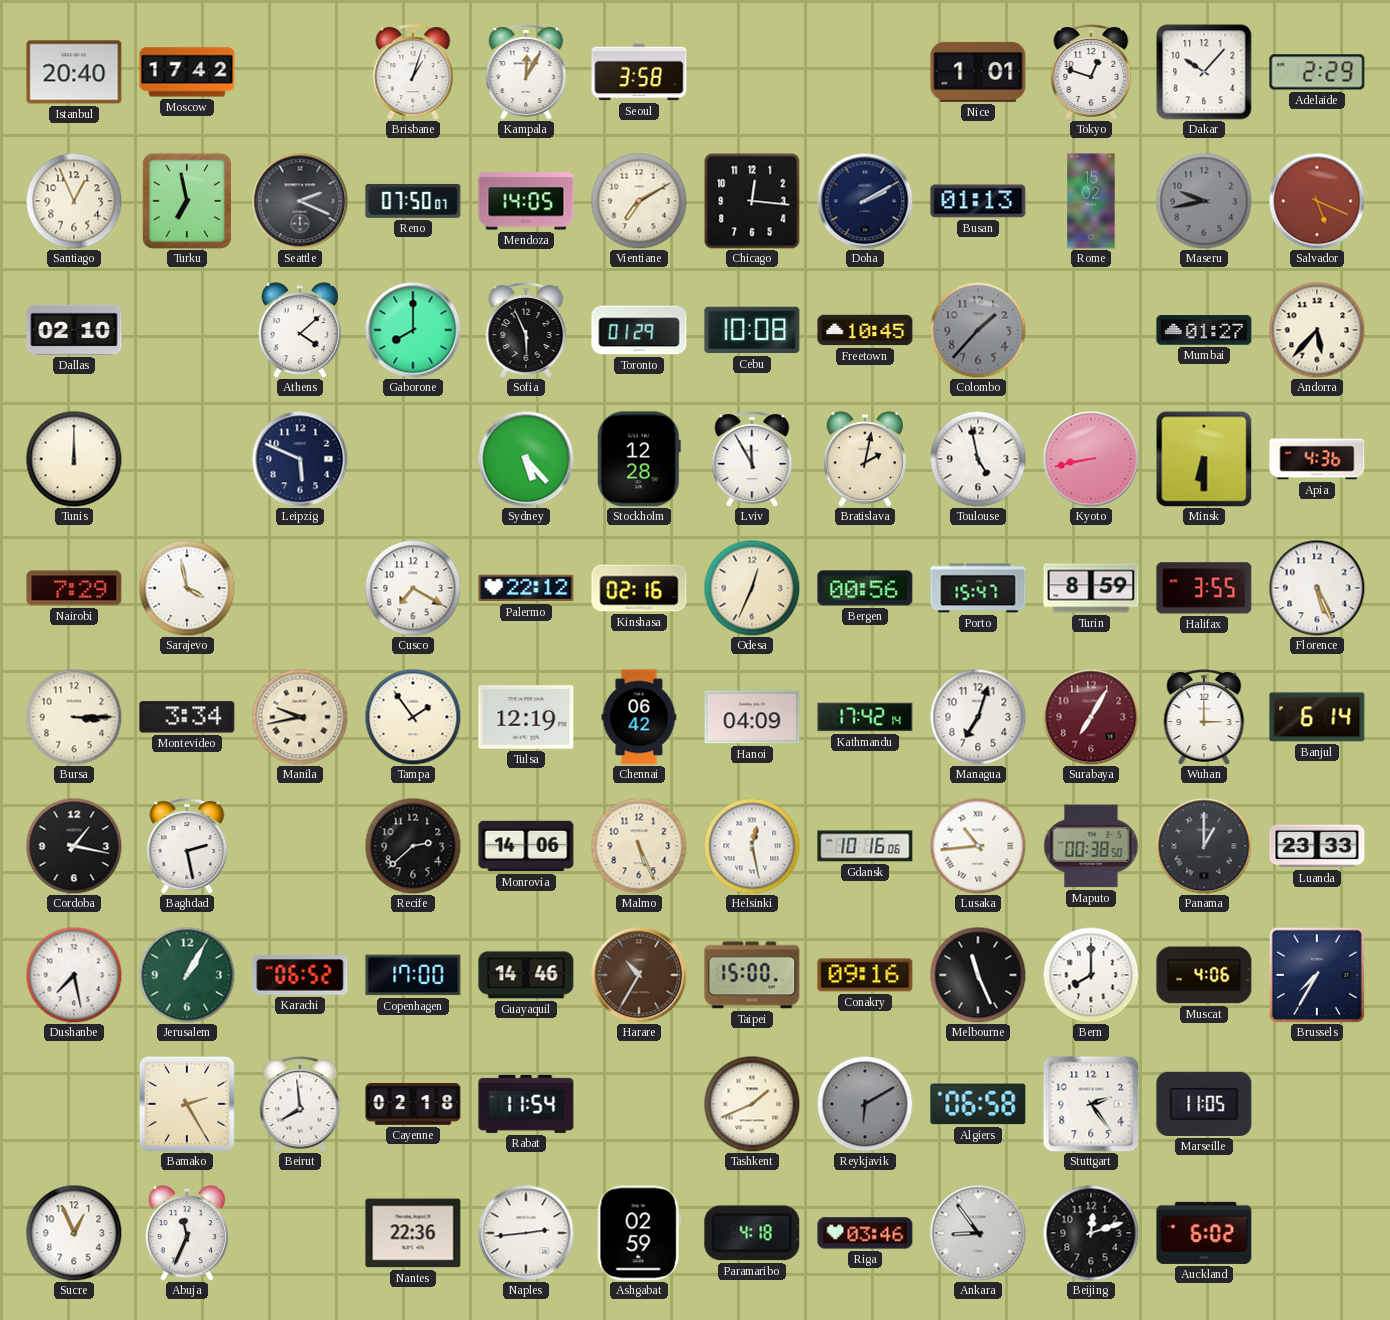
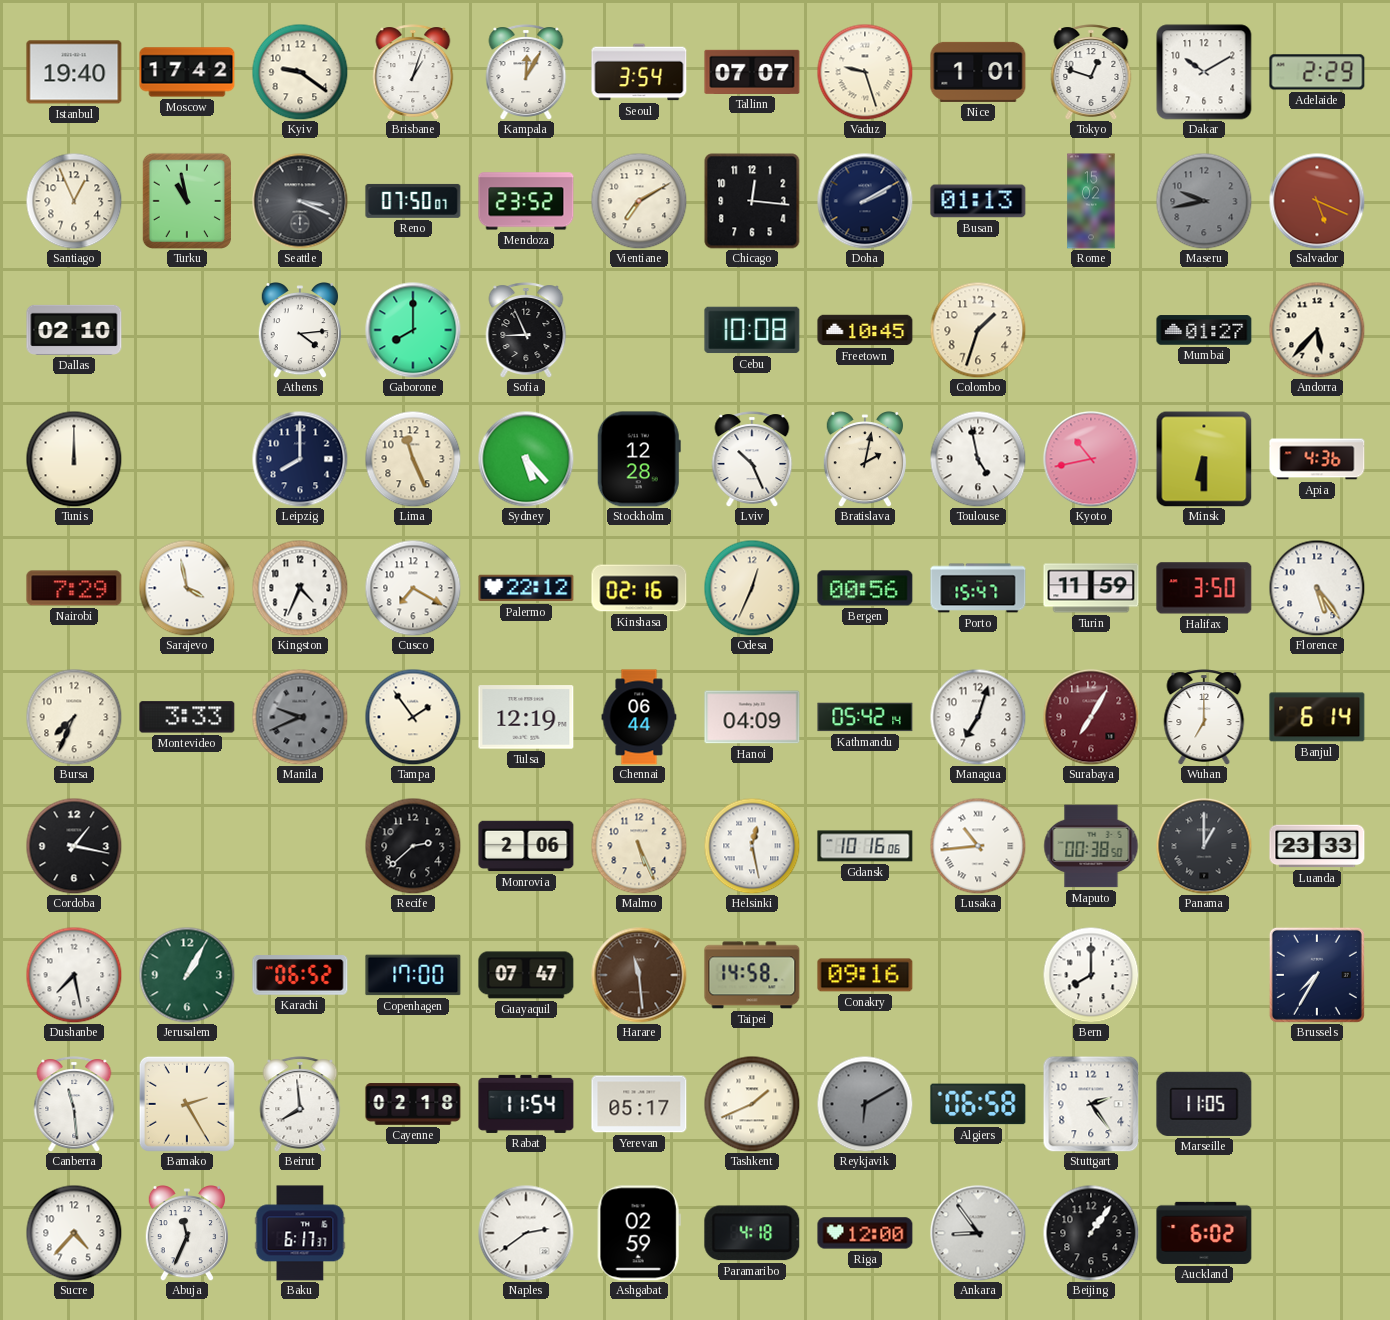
Istanbul: 20:40 -> 19:40 (74, 72)
Kyiv: none -> 9:21 (300, 72)
Seoul: 3:58 -> 3:54 (639, 72)
Tallinn: none -> 07:07 (752, 72)
Vaduz: none -> 9:27 (865, 72)
Dakar: 10:07 -> 10:10 (1204, 72)
Turku: 6:58 -> 10:58 (186, 200)
Seattle: 2:19 -> 3:19 (300, 201)
Mendoza: 14:05 -> 23:52 (526, 201)
Athens: 4:08 -> 4:14 (300, 331)
Sofia: 5:56 -> 8:56 (526, 330)
Toronto: 01:29 -> none (639, 330)
Colombo: 1:37 -> 1:33 (978, 330)
Colombo dial: grey -> cream (978, 330)
Leipzig: 5:49 -> 8:00 (300, 459)
Lima: none -> 11:26 (413, 459)
Lviv: 11:55 -> 10:26 (752, 459)
Kyoto: 8:43 -> 10:43 (1091, 459)
Kingston: none -> 4:34 (300, 588)
Turin: 8:59 -> 11:59 (1091, 588)
Halifax: 3:55 -> 3:50 (1204, 588)
Florence: 5:26 -> 5:24 (1317, 588)
Bursa: 3:15 -> 7:34 (74, 717)
Montevideo: 3:34 -> 3:33 (187, 717)
Manila: 9:43 -> 9:41 (300, 717)
Manila dial: cream -> grey (300, 717)
Chennai: 06:42 -> 06:44 (639, 717)
Kathmandu: 17:42 -> 05:42 (865, 717)
Wuhan: 3:00 -> 7:00 (1204, 717)
Baghdad: 2:28 -> none (187, 846)
Monrovia: 14:06 -> 2:06 (526, 846)
Guayaquil: 14:46 -> 07:47 (526, 975)
Harare: 10:35 -> 11:29 (639, 975)
Taipei: 15:00 -> 14:58 (752, 975)
Melbourne: 11:26 -> none (978, 975)
Muscat: 4:06 -> none (1204, 975)
Canberra: none -> 11:29 (74, 1104)
Yerevan: none -> 05:17 (639, 1104)
Sucre: 12:56 -> 4:37 (74, 1233)
Baku: none -> 6:17 (300, 1233)
Nantes: 22:36 -> none (413, 1233)
Naples: 2:44 -> 2:39 (526, 1233)
Riga: 03:46 -> 12:00 (865, 1233)
Beijing: 12:12 -> 1:06 (1091, 1233)
